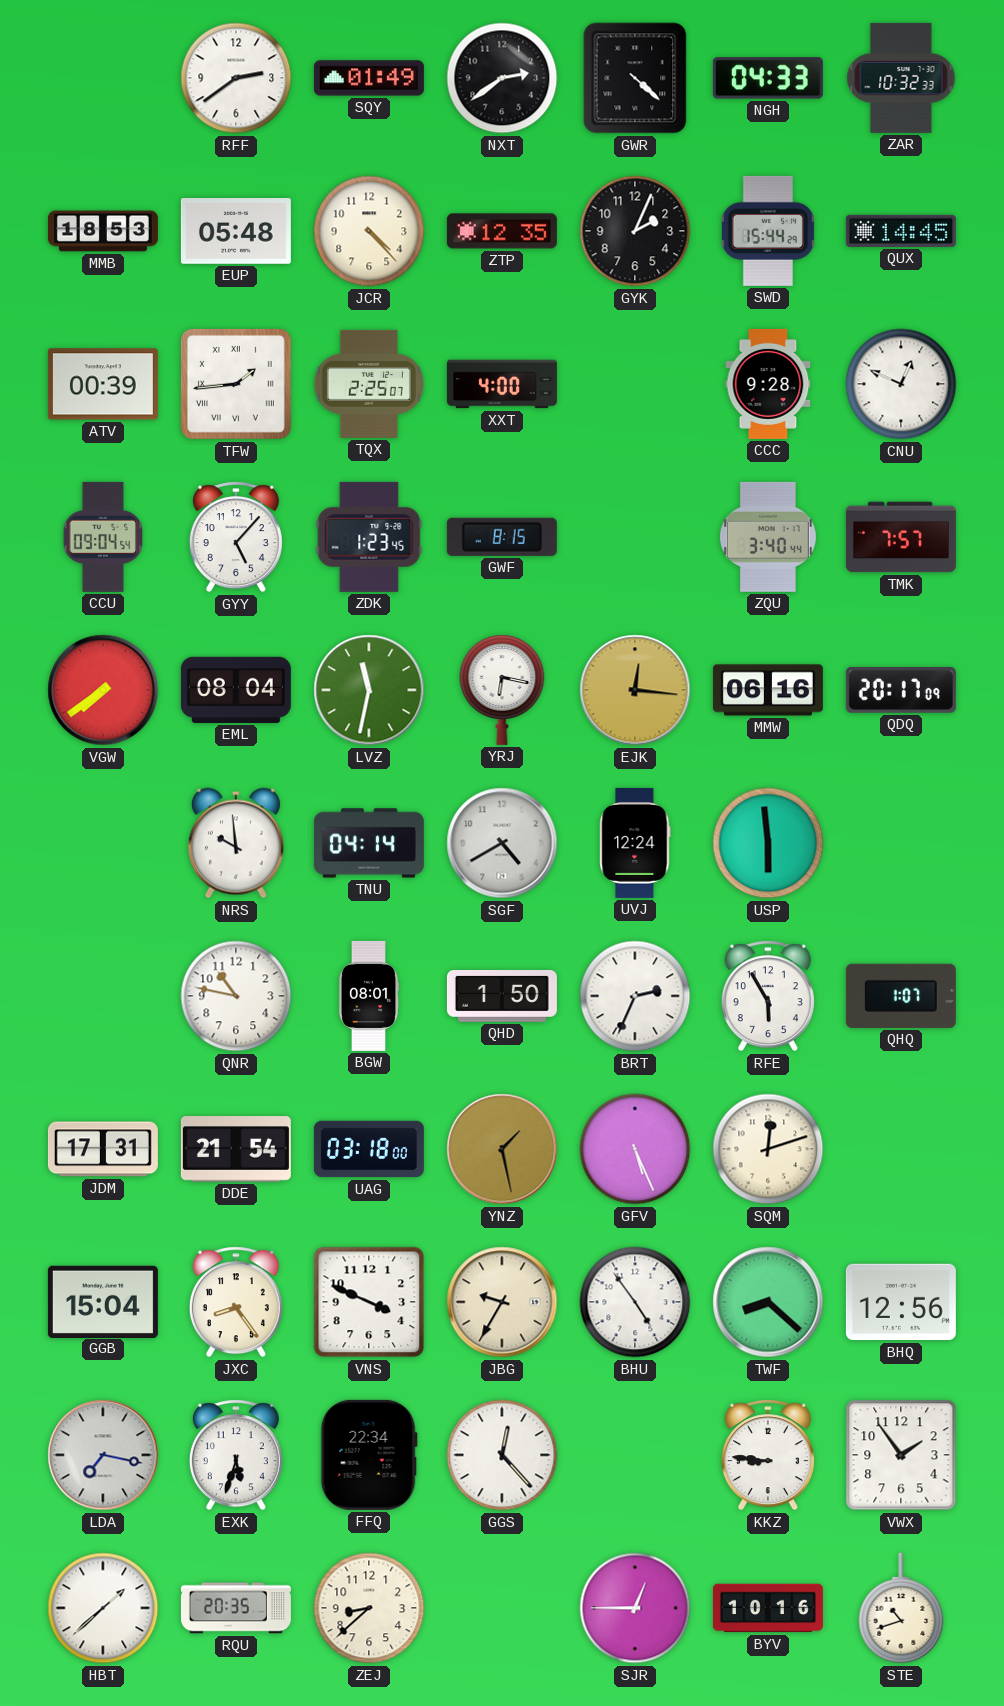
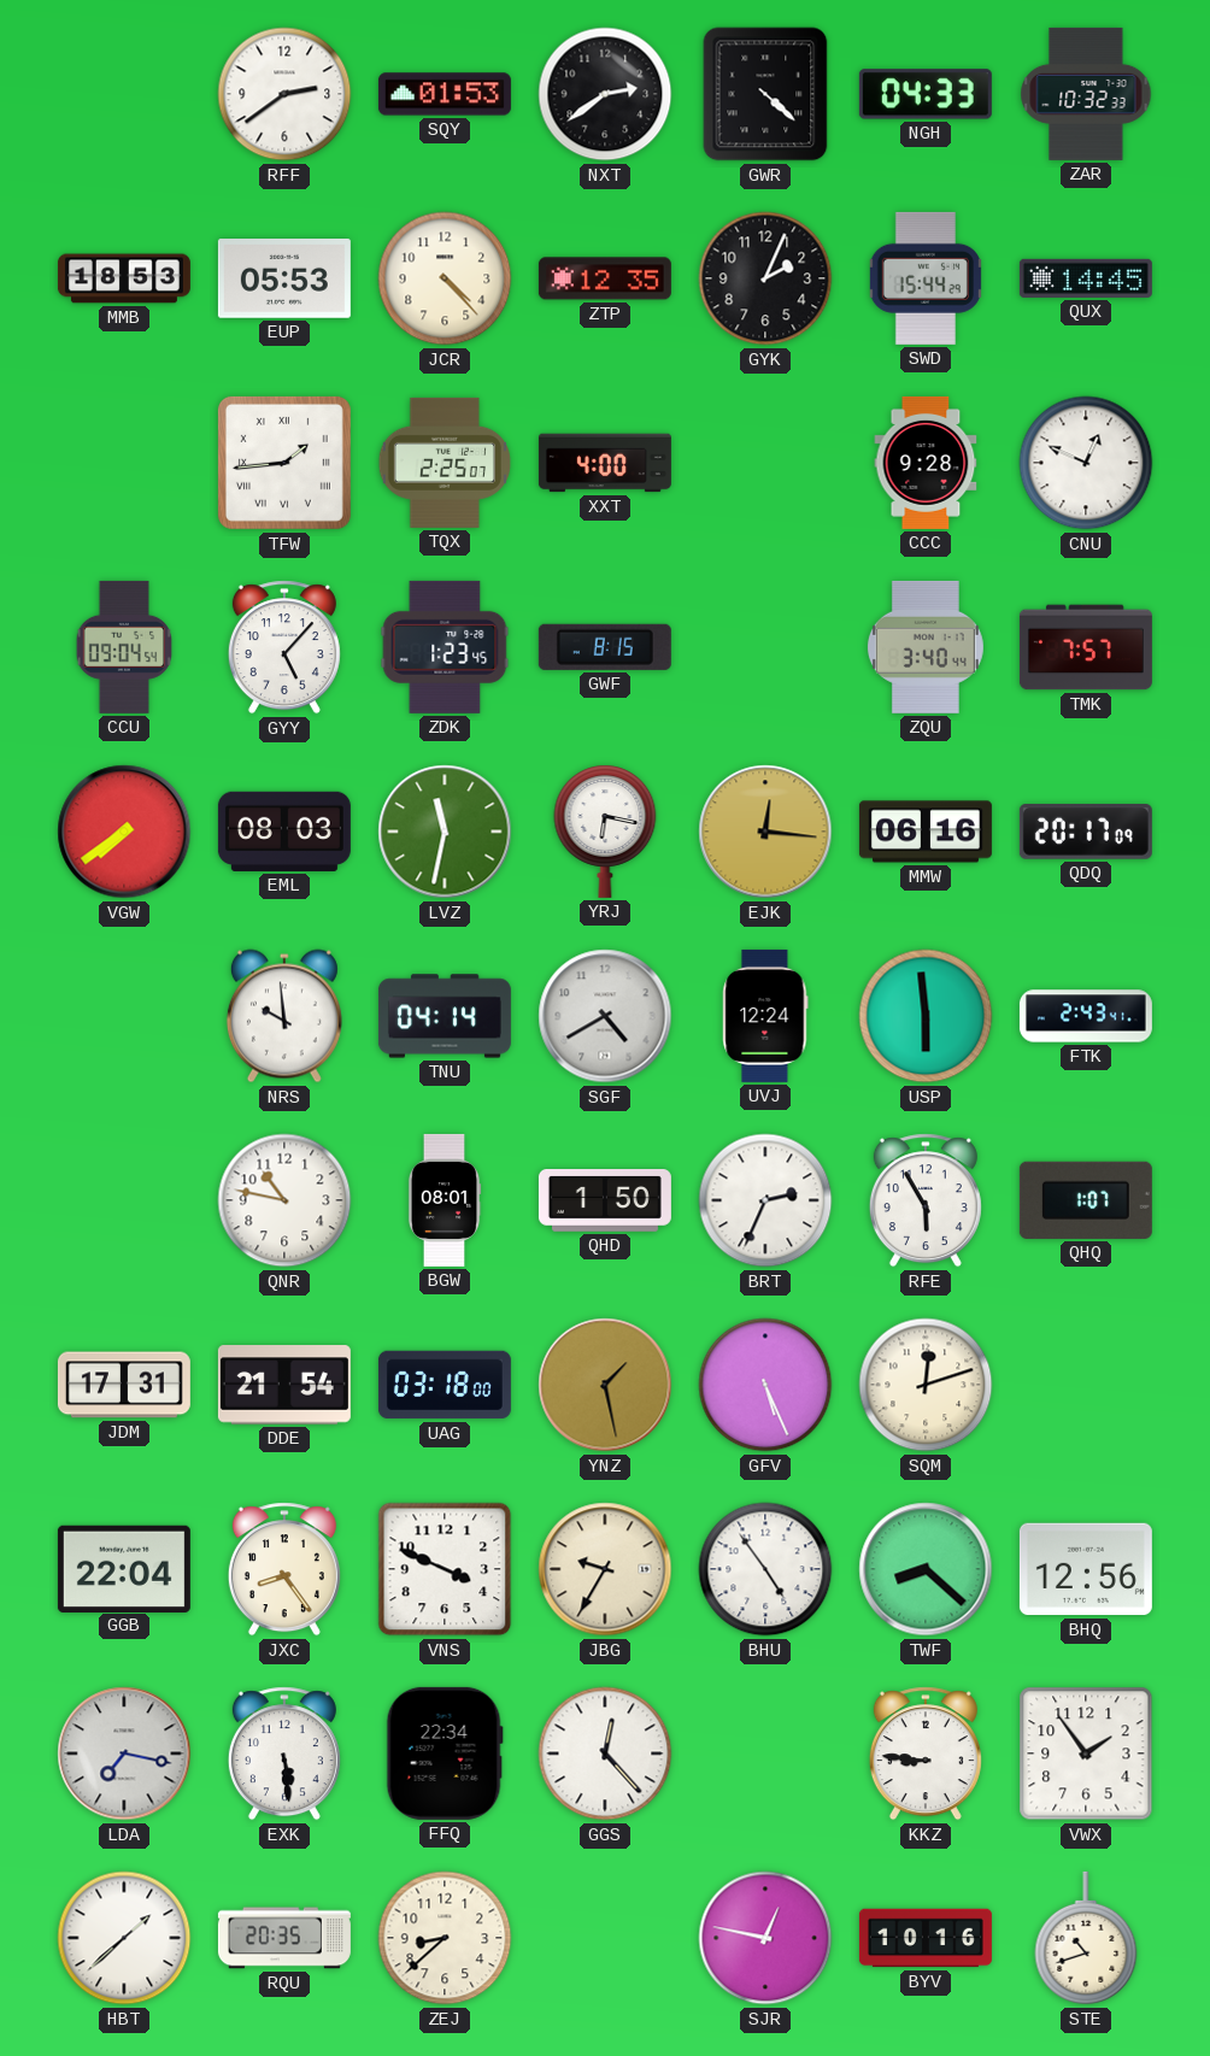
SQY: 01:49 -> 01:53 (445, 94)
EUP: 05:48 -> 05:53 (284, 280)
ATV: 00:39 -> none (103, 384)
EML: 08:04 -> 08:03 (284, 832)
FTK: none -> 2:43 (1086, 1016)
GGB: 15:04 -> 22:04 (124, 1568)
EXK: 5:33 -> 5:29 (284, 1754)
SJR: 12:45 -> 12:47 (765, 1938)
